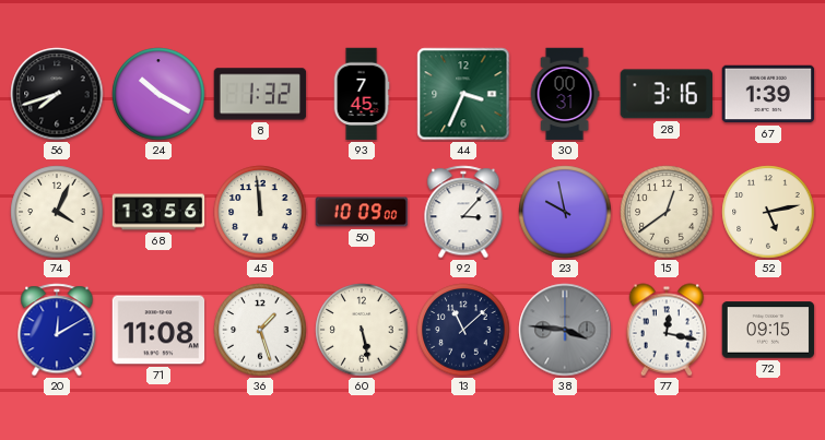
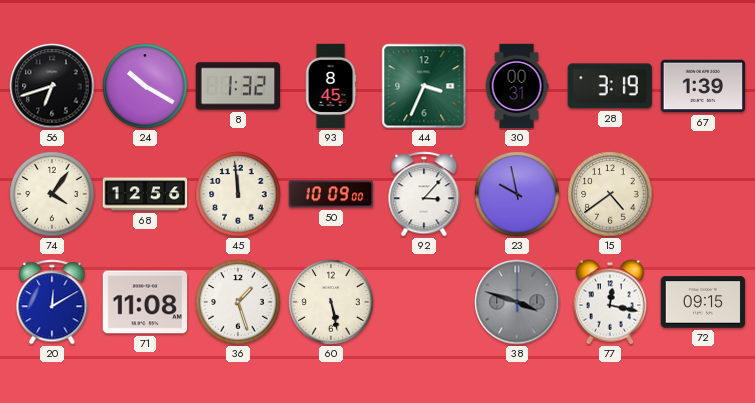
56: 7:42 -> 6:42 (52, 86)
93: 7:45 -> 8:45 (331, 86)
28: 3:16 -> 3:19 (609, 86)
74: 4:04 -> 4:06 (52, 194)
68: 13:56 -> 12:56 (145, 194)
15: 12:39 -> 4:39 (610, 194)
52: 5:13 -> none (768, 212)
13: 11:08 -> none (463, 330)
38: 3:46 -> 3:48 (517, 302)
